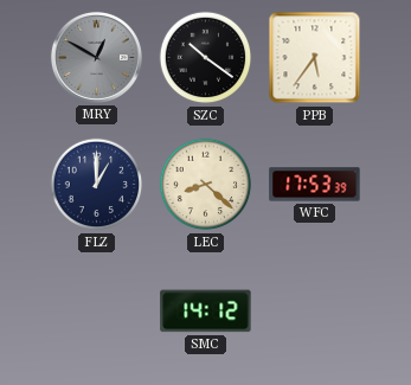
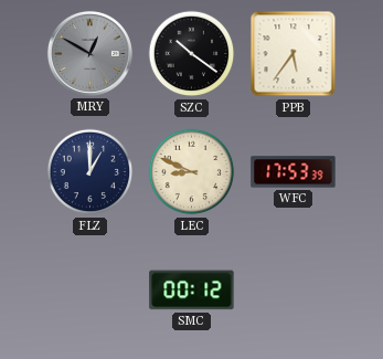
LEC: 8:22 -> 8:49 (192, 172)
SMC: 14:12 -> 00:12 (192, 291)
